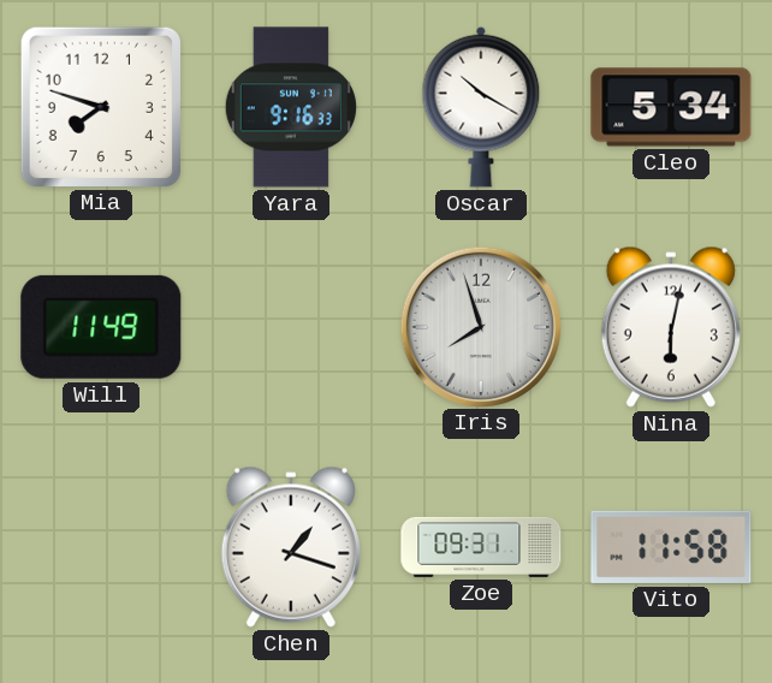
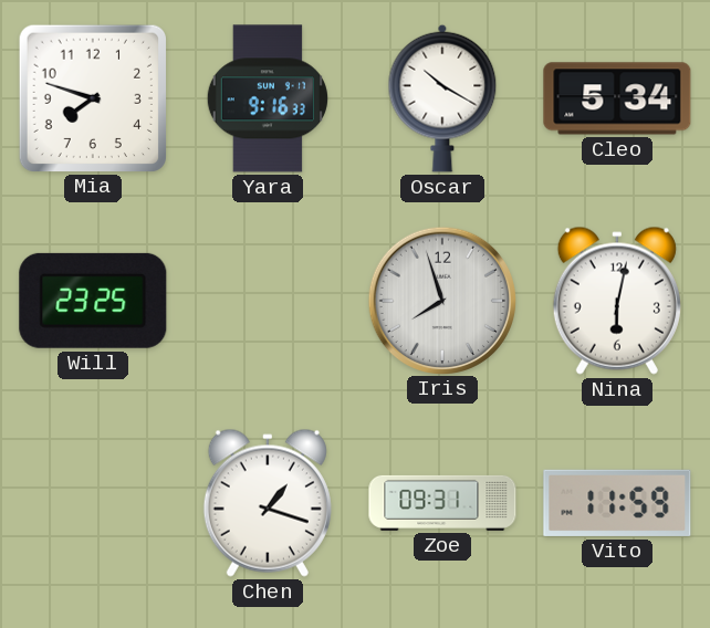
Will: 11:49 -> 23:25 (93, 301)
Vito: 11:58 -> 11:59 (617, 503)
